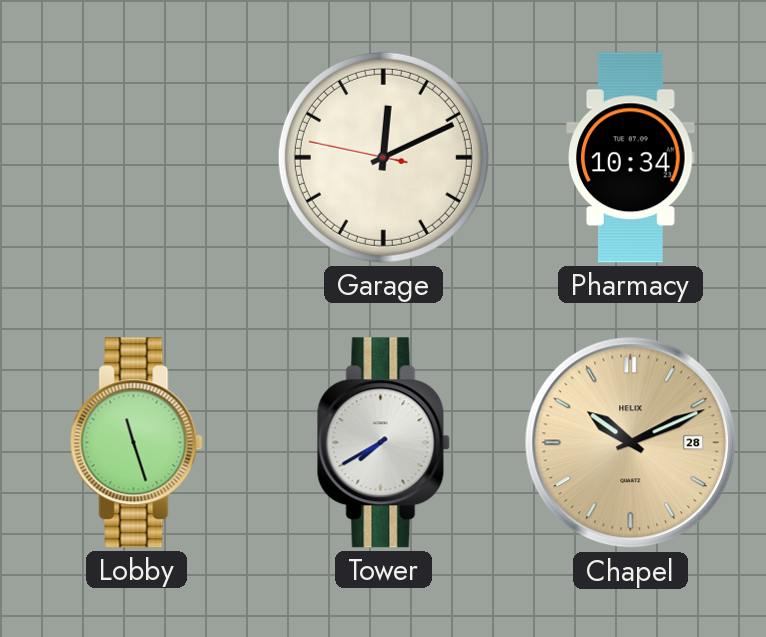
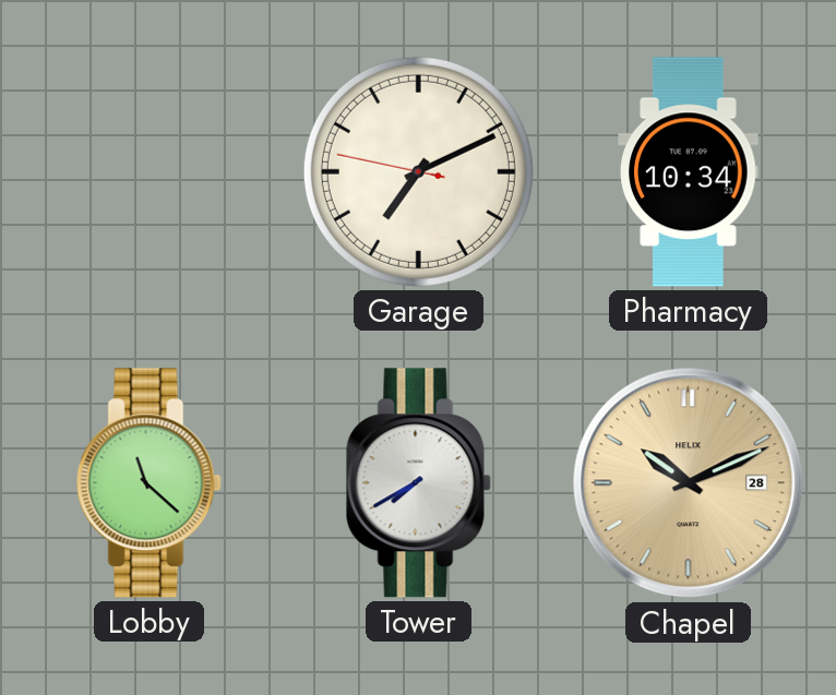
Garage: 12:10 -> 7:10 (418, 171)
Lobby: 11:27 -> 11:22 (148, 483)
